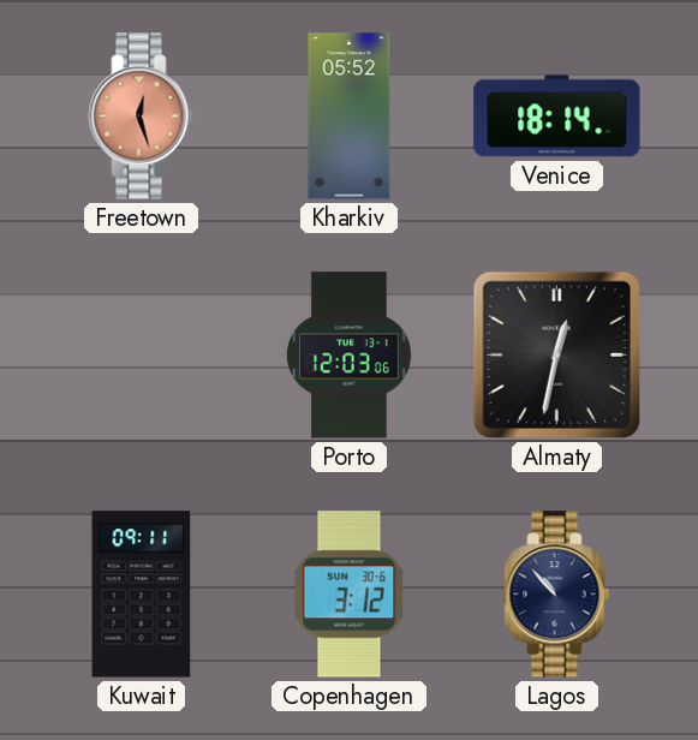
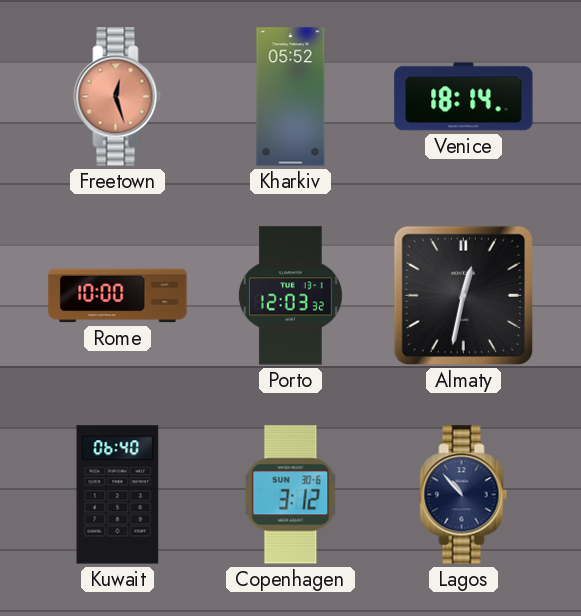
Rome: none -> 10:00 (118, 296)
Porto: 12:03:06 -> 12:03:32 (290, 296)
Kuwait: 09:11 -> 06:40 (118, 495)
